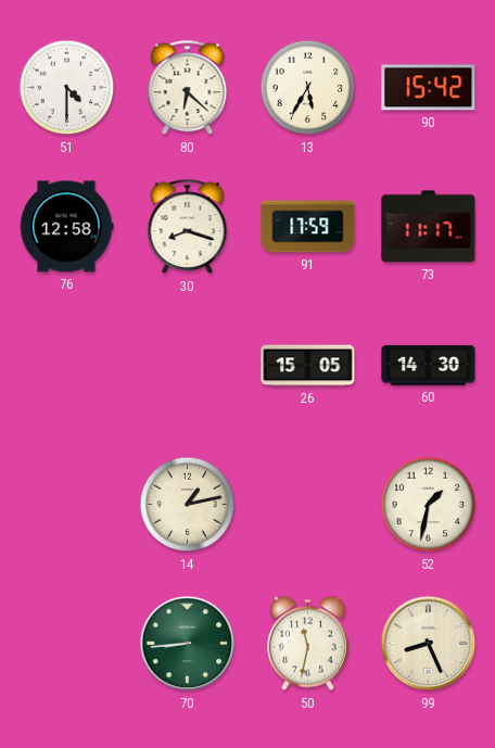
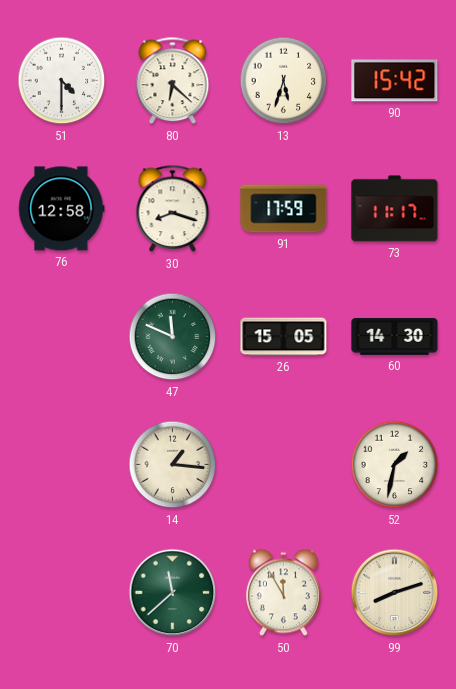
13: 5:35 -> 5:33 (284, 81)
47: none -> 11:49 (173, 337)
14: 1:13 -> 1:16 (173, 465)
70: 8:44 -> 11:38 (173, 593)
50: 11:32 -> 11:55 (283, 593)
99: 8:26 -> 8:12 (395, 593)
